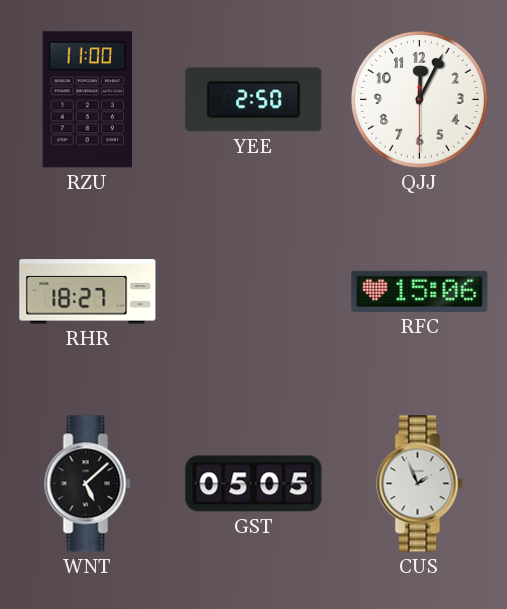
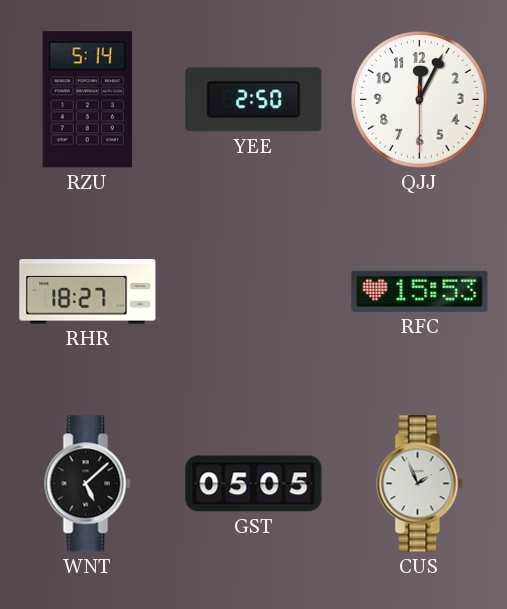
RZU: 11:00 -> 5:14 (87, 100)
RFC: 15:06 -> 15:53 (420, 291)
